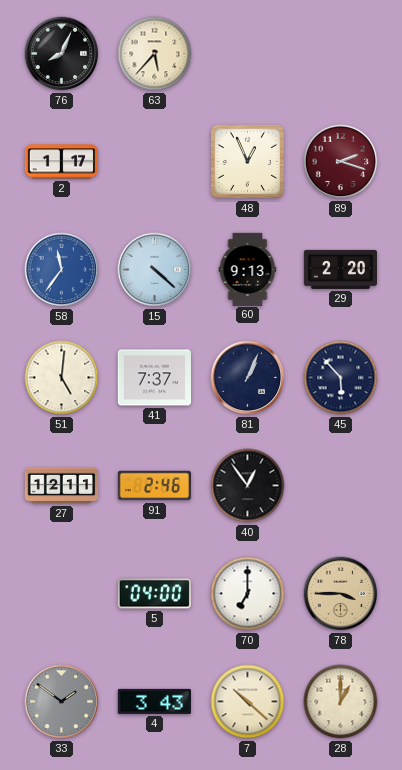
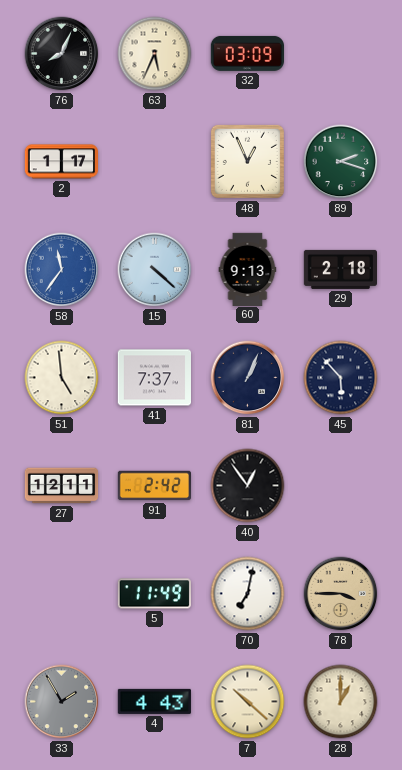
63: 5:37 -> 5:34 (155, 54)
32: none -> 03:09 (247, 53)
89 dial: burgundy -> green (341, 162)
29: 2:20 -> 2:18 (340, 269)
51: 5:01 -> 4:59 (62, 378)
91: 2:46 -> 2:42 (154, 486)
5: 04:00 -> 11:49 (154, 594)
70: 7:00 -> 7:02 (248, 594)
33: 1:51 -> 1:55 (62, 702)
4: 3:43 -> 4:43 (154, 701)
